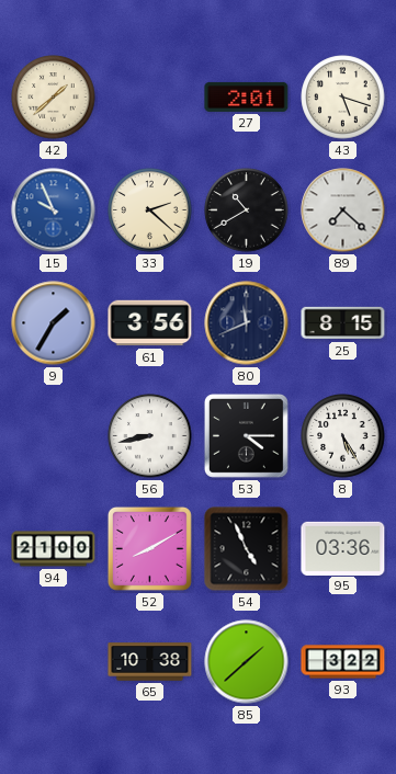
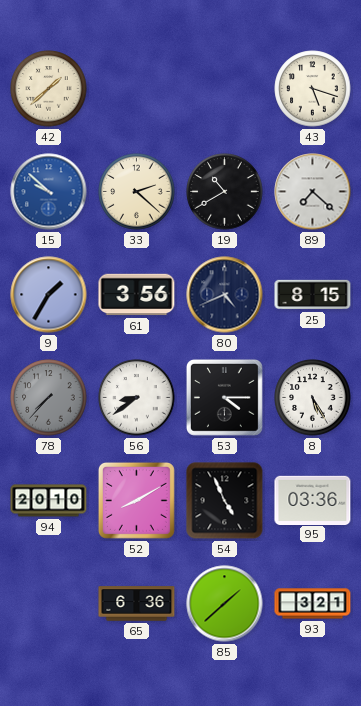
27: 2:01 -> none (247, 96)
15: 9:56 -> 9:52 (49, 192)
80: 11:41 -> 4:41 (225, 295)
78: none -> 7:37 (49, 398)
56: 8:43 -> 8:39 (137, 398)
94: 21:00 -> 20:10 (49, 501)
65: 10:38 -> 6:36 (137, 604)
93: 3:22 -> 3:21 (313, 604)
